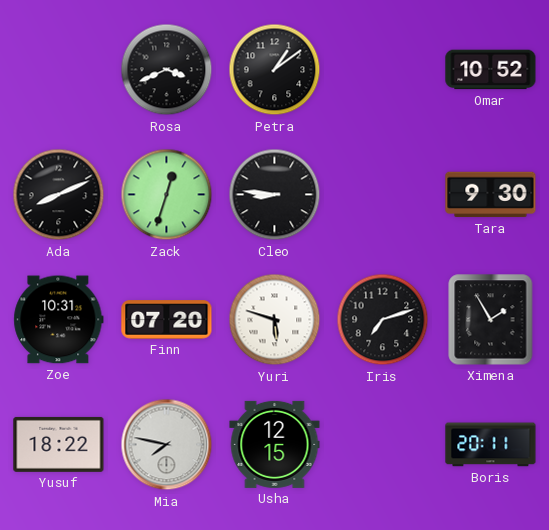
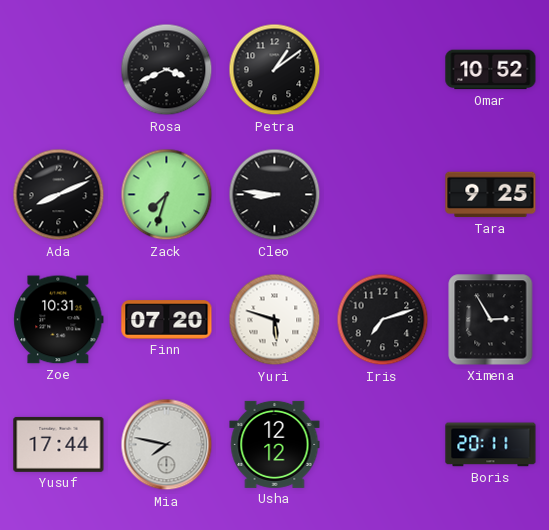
Zack: 12:33 -> 7:33 (167, 195)
Tara: 9:30 -> 9:25 (491, 195)
Ximena: 1:55 -> 2:55 (491, 320)
Yusuf: 18:22 -> 17:44 (59, 444)
Usha: 12:15 -> 12:12 (275, 444)
